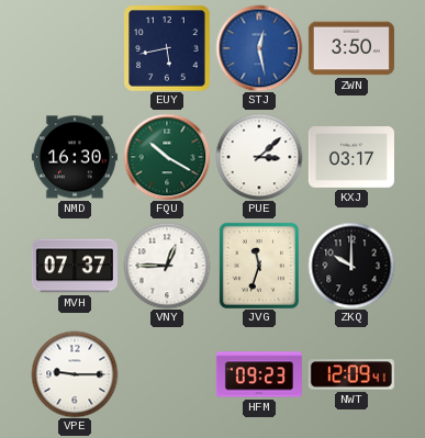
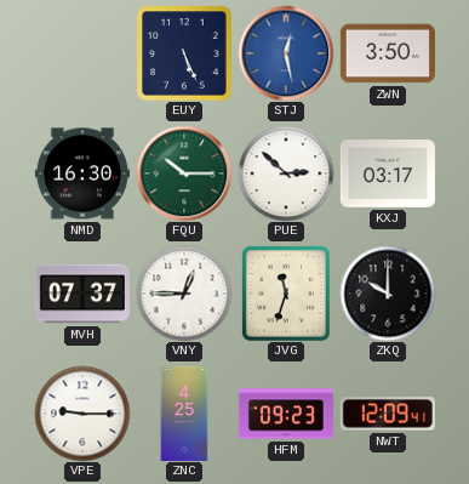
EUY: 5:43 -> 5:26 (184, 53)
FQU: 10:20 -> 10:15 (184, 173)
PUE: 3:08 -> 2:52 (286, 173)
ZNC: none -> 4:25 (184, 414)
